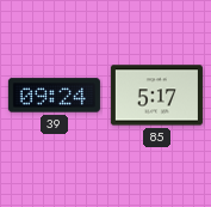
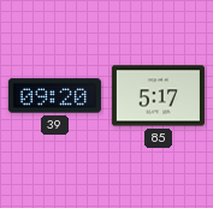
39: 09:24 -> 09:20 (54, 96)
